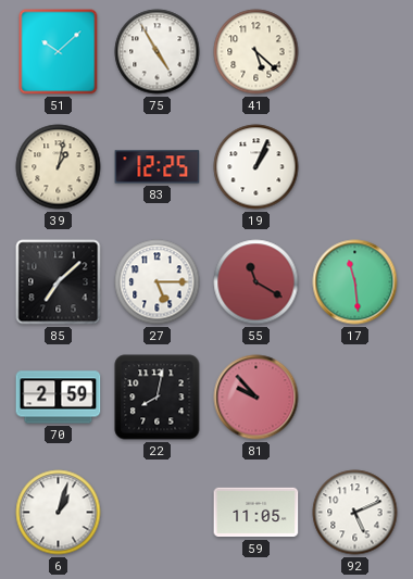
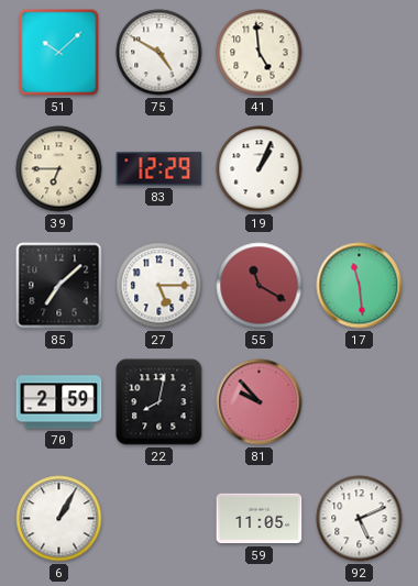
75: 4:55 -> 4:50 (159, 53)
41: 5:22 -> 4:59 (260, 53)
39: 1:02 -> 6:45 (59, 169)
83: 12:25 -> 12:29 (159, 169)
6: 1:03 -> 1:05 (59, 519)
